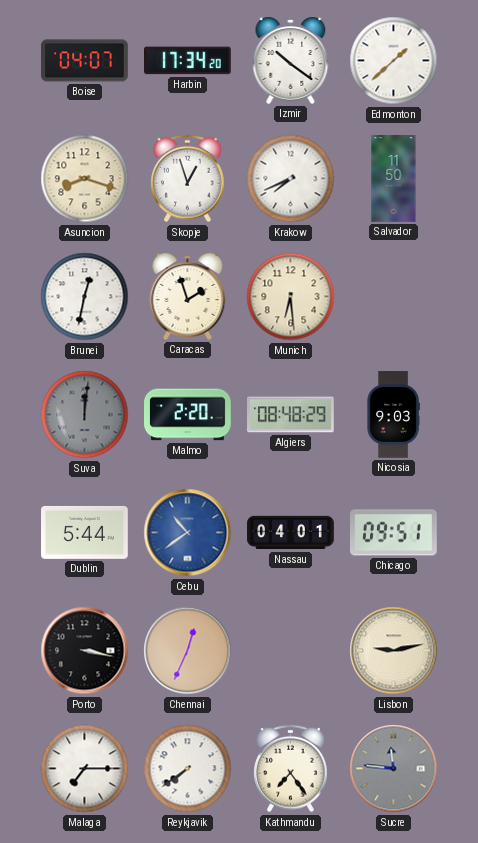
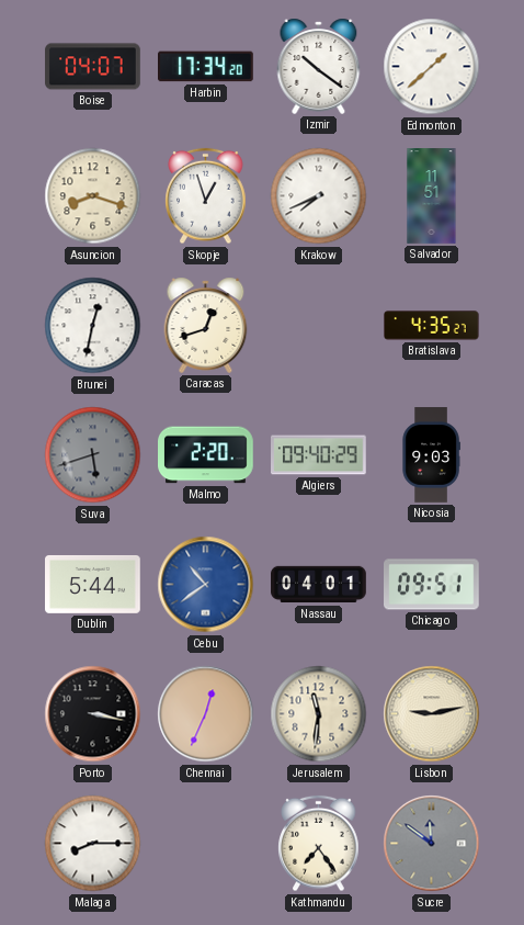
Salvador: 11:50 -> 11:51 (432, 196)
Caracas: 1:57 -> 12:42 (206, 325)
Munich: 6:29 -> none (291, 297)
Bratislava: none -> 4:35 (432, 326)
Suva: 12:01 -> 5:42 (93, 455)
Algiers: 08:48 -> 09:40 (319, 455)
Jerusalem: none -> 11:31 (319, 714)
Malaga: 7:15 -> 8:15 (93, 844)
Reykjavik: 7:39 -> none (188, 769)
Sucre: 11:46 -> 11:51 (432, 844)
